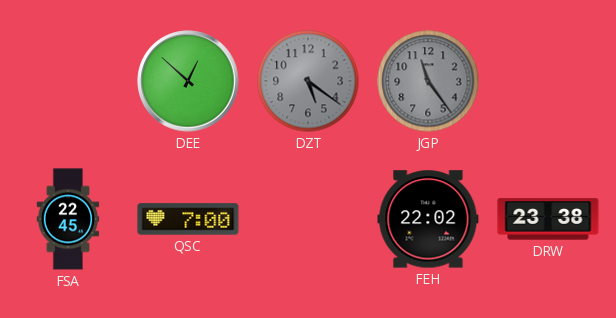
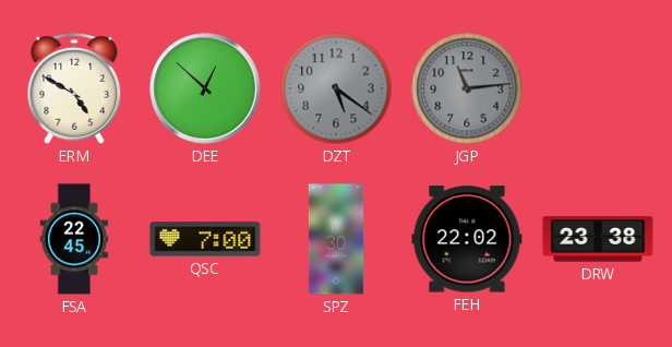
ERM: none -> 4:50 (74, 88)
JGP: 11:24 -> 11:14 (467, 88)
SPZ: none -> 17:30 (336, 239)
